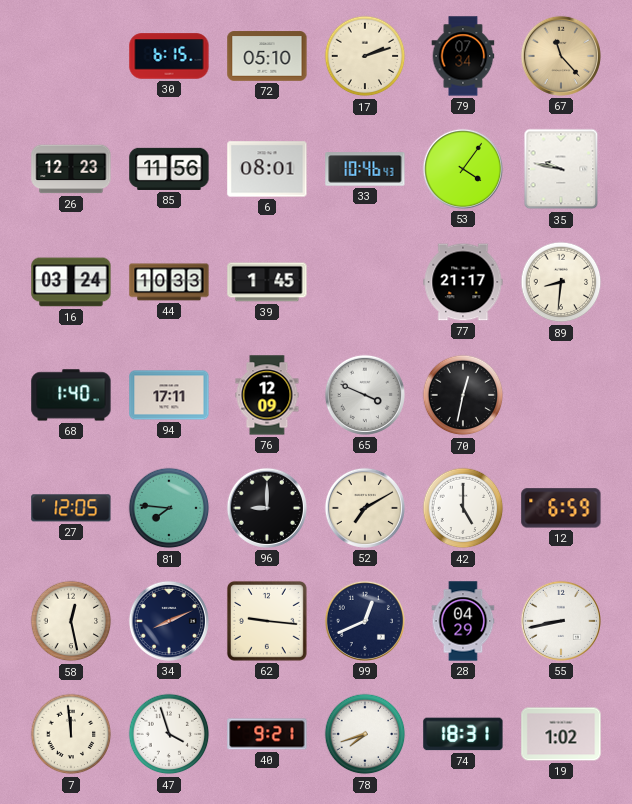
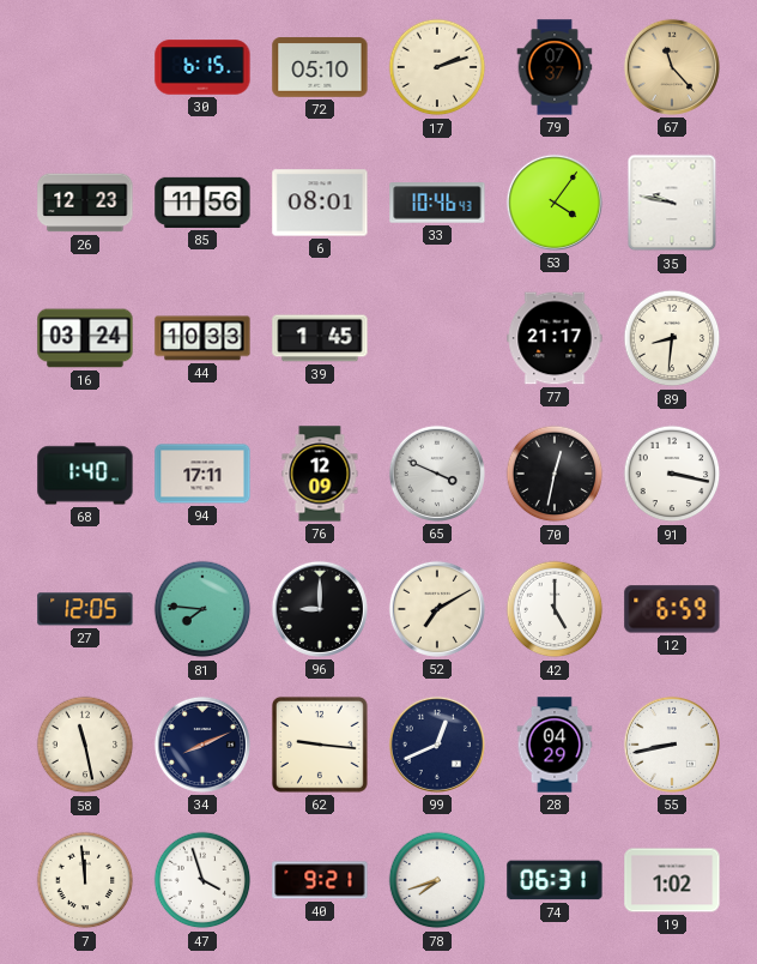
79: 07:34 -> 07:37 (555, 67)
91: none -> 3:17 (672, 474)
58: 12:28 -> 11:28 (85, 745)
74: 18:31 -> 06:31 (555, 880)
